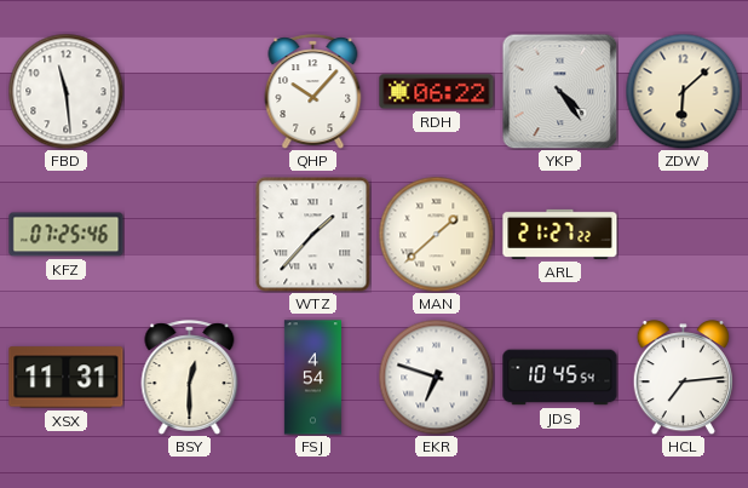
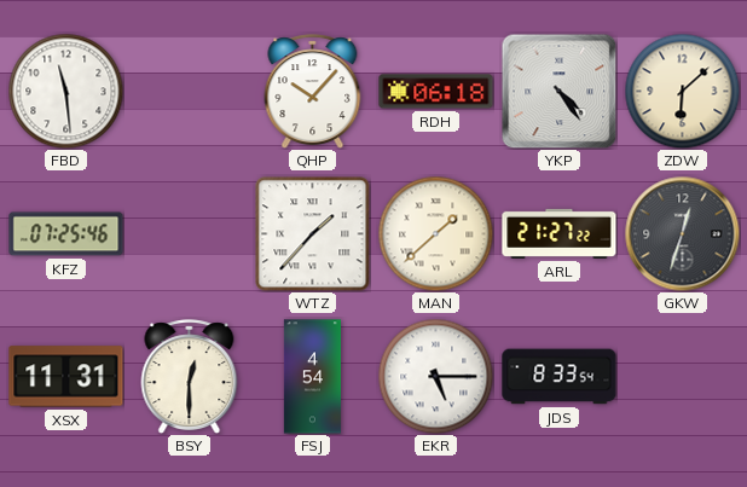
RDH: 06:22 -> 06:18 (436, 92)
GKW: none -> 12:33 (682, 233)
EKR: 6:48 -> 5:15 (435, 376)
JDS: 10:45 -> 8:33 (560, 377)
HCL: 7:14 -> none (683, 378)
